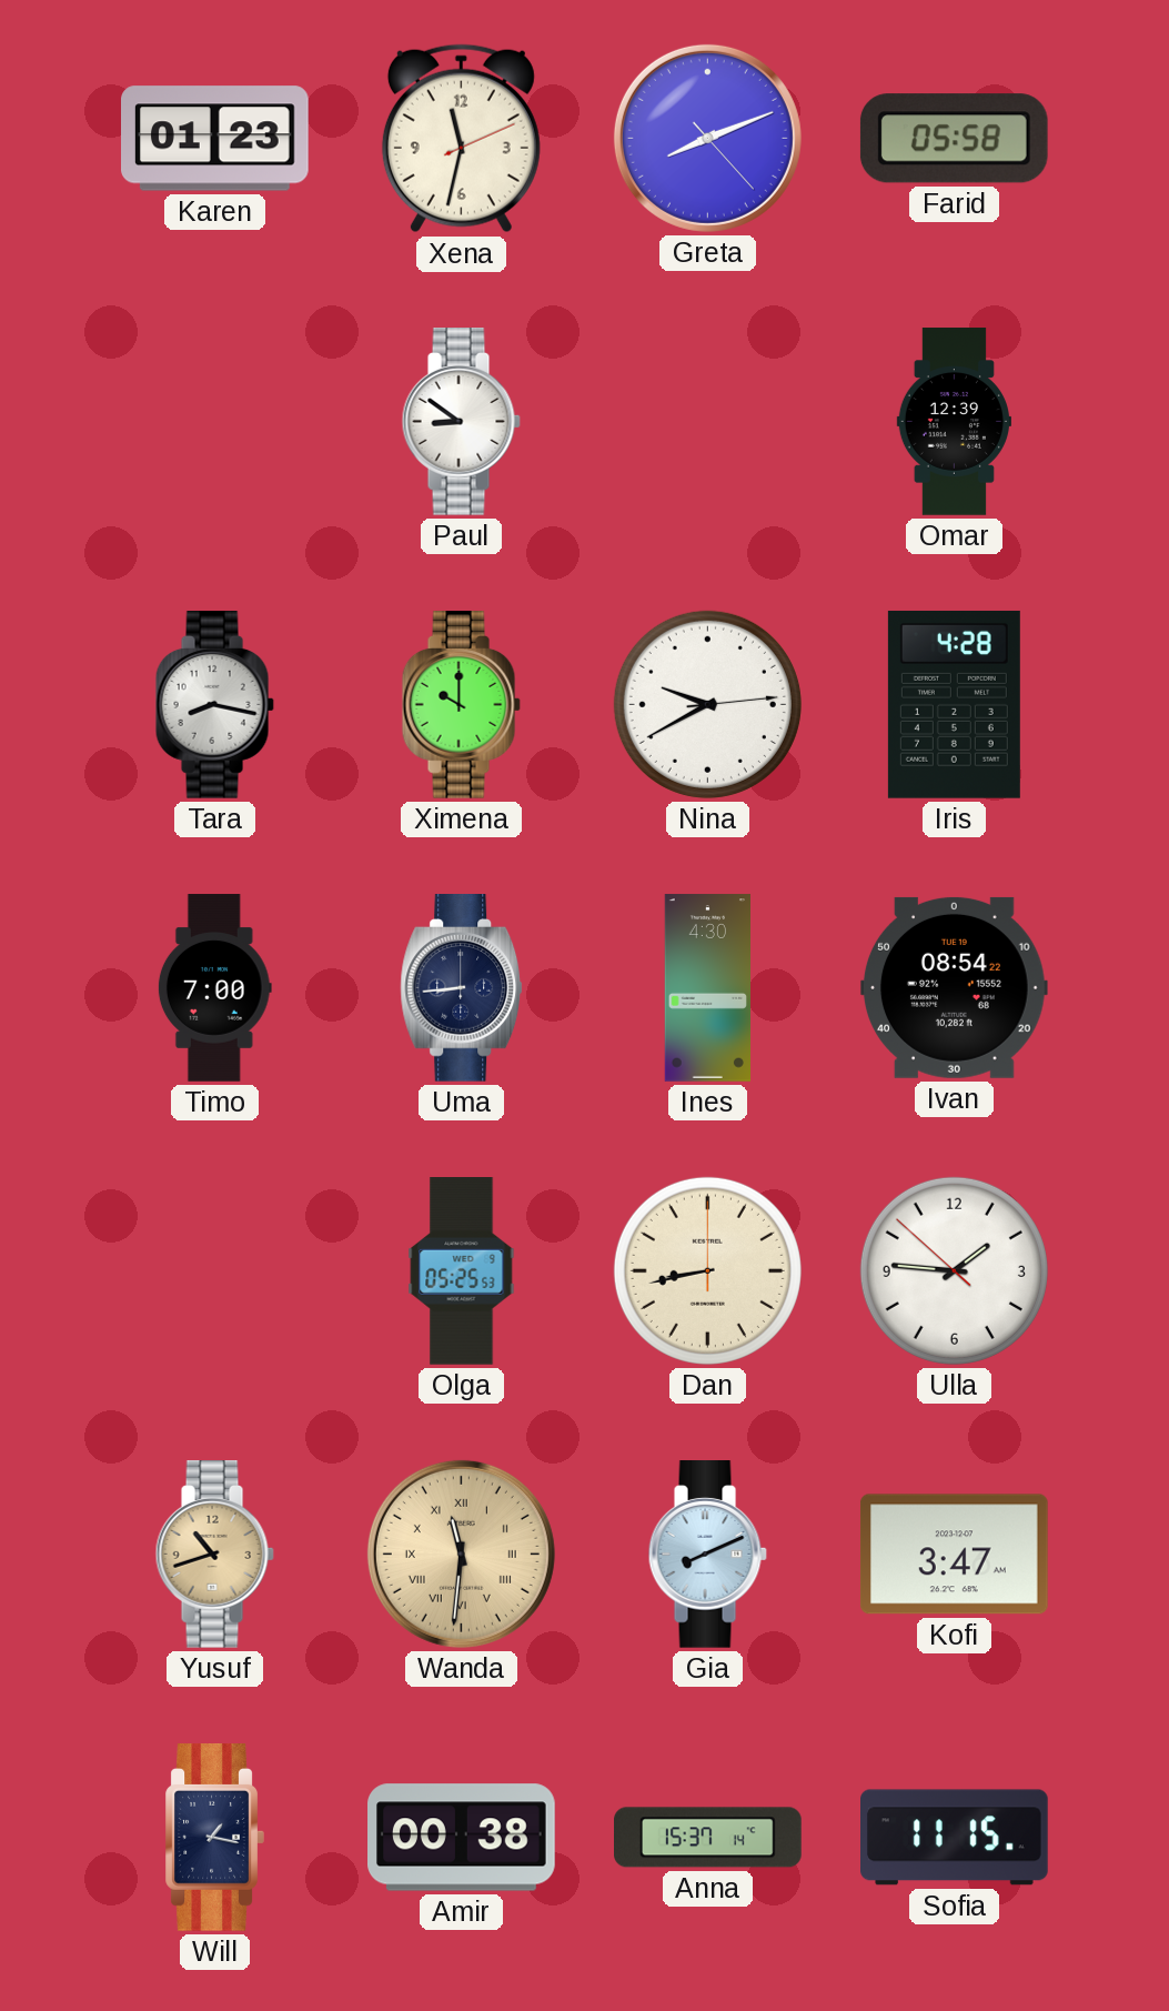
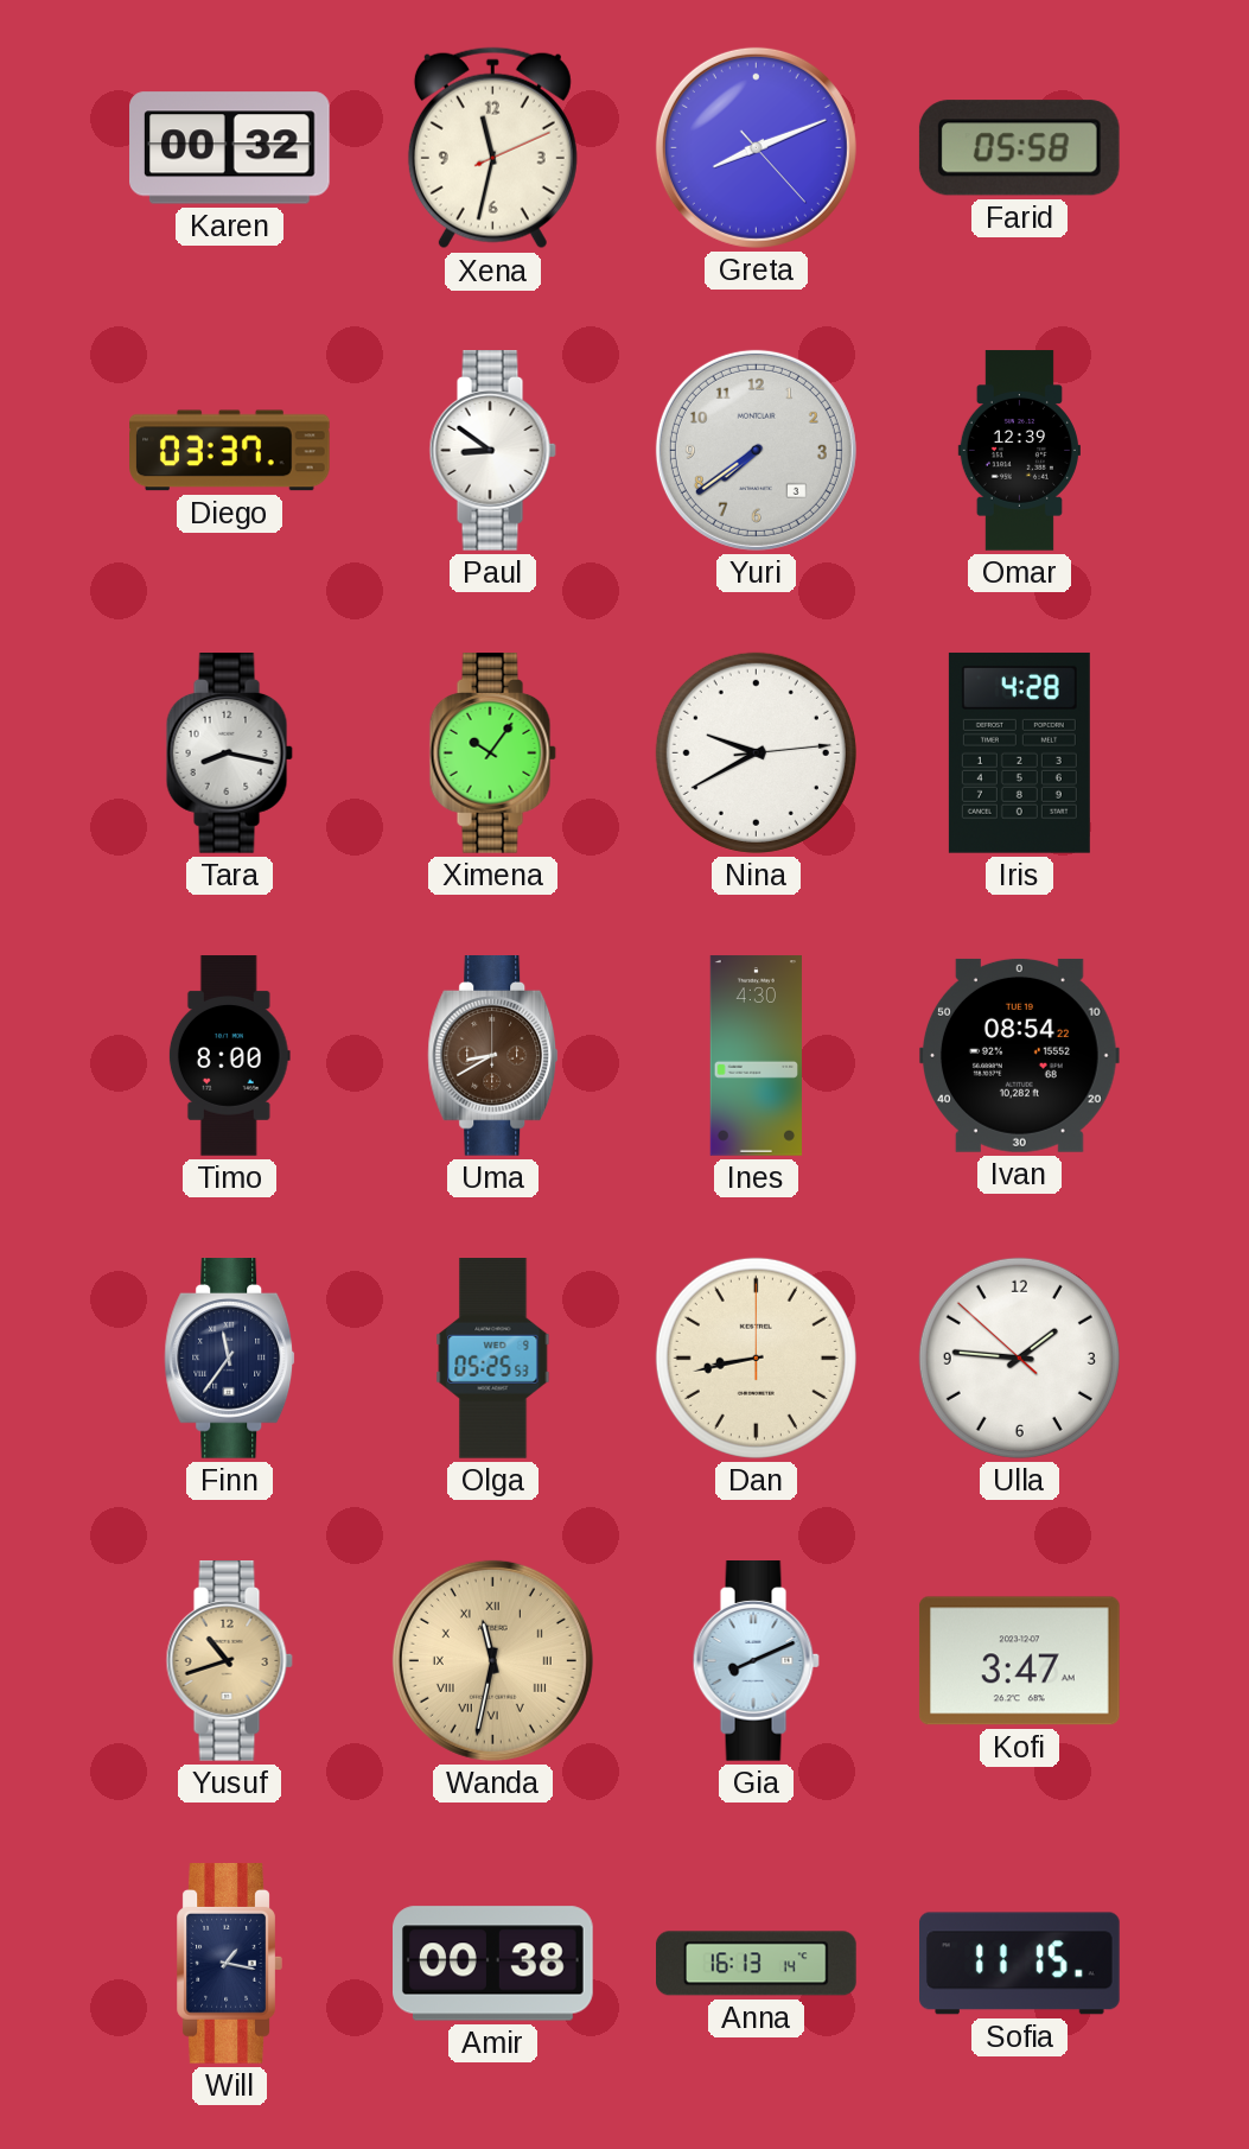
Karen: 01:23 -> 00:32 (230, 148)
Diego: none -> 03:37 (230, 451)
Yuri: none -> 7:39 (756, 450)
Ximena: 10:00 -> 10:06 (492, 754)
Timo: 7:00 -> 8:00 (229, 1056)
Uma: 8:44 -> 8:40 (493, 1056)
Uma dial: navy -> brown (493, 1056)
Finn: none -> 11:36 (230, 1359)
Wanda: 11:31 -> 11:32 (492, 1660)
Anna: 15:37 -> 16:13 (757, 1964)
